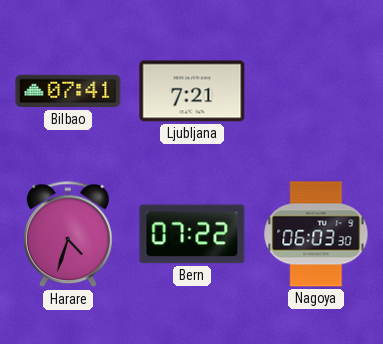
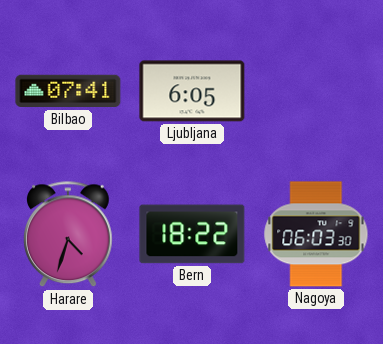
Ljubljana: 7:21 -> 6:05 (192, 91)
Bern: 07:22 -> 18:22 (192, 234)
